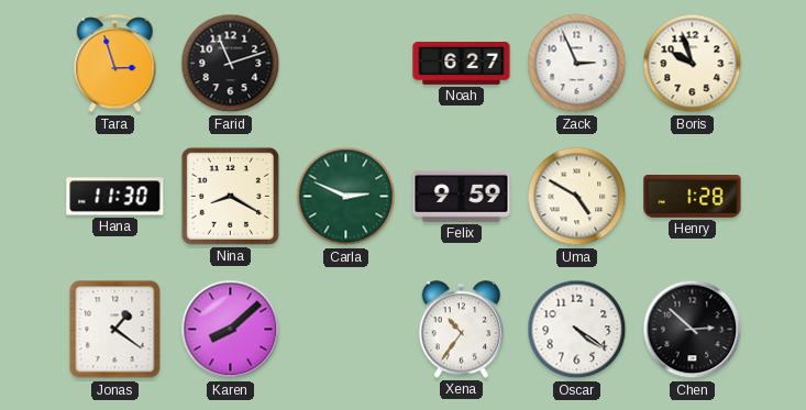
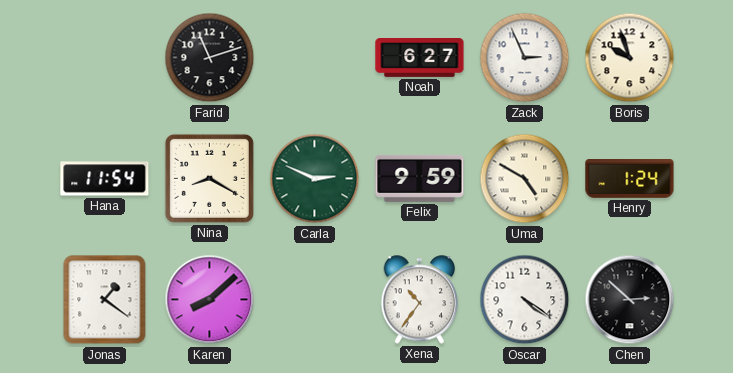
Tara: 2:57 -> none (115, 64)
Hana: 11:30 -> 11:54 (105, 179)
Henry: 1:28 -> 1:24 (630, 179)
